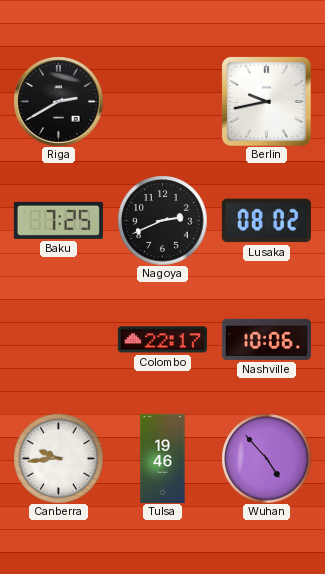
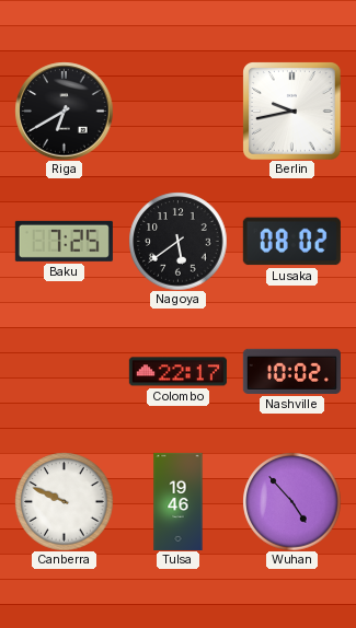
Riga: 2:40 -> 6:40 (64, 111)
Nagoya: 2:41 -> 5:39 (177, 241)
Nashville: 10:06 -> 10:02 (291, 371)
Canberra: 9:44 -> 9:49 (64, 501)
